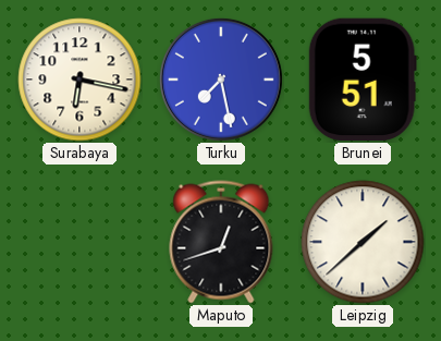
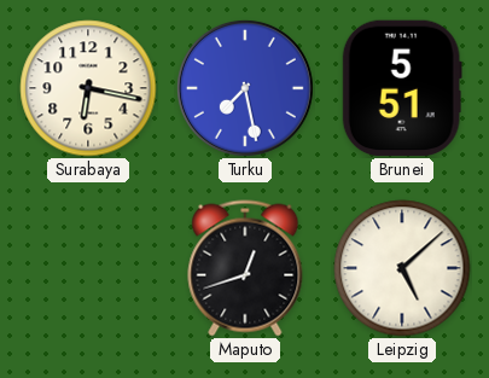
Leipzig: 1:38 -> 5:08 (402, 268)
